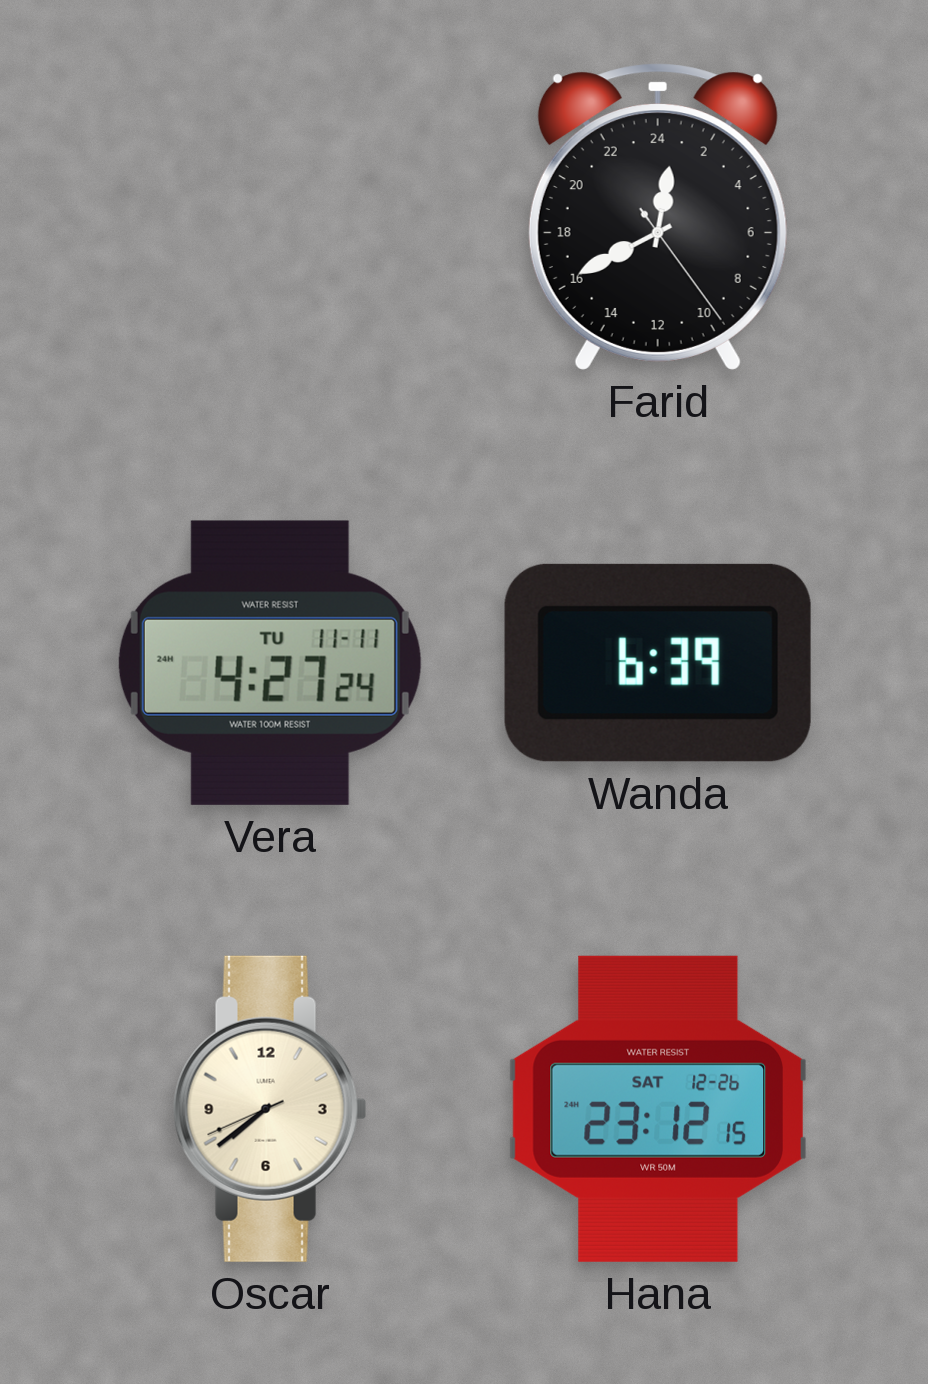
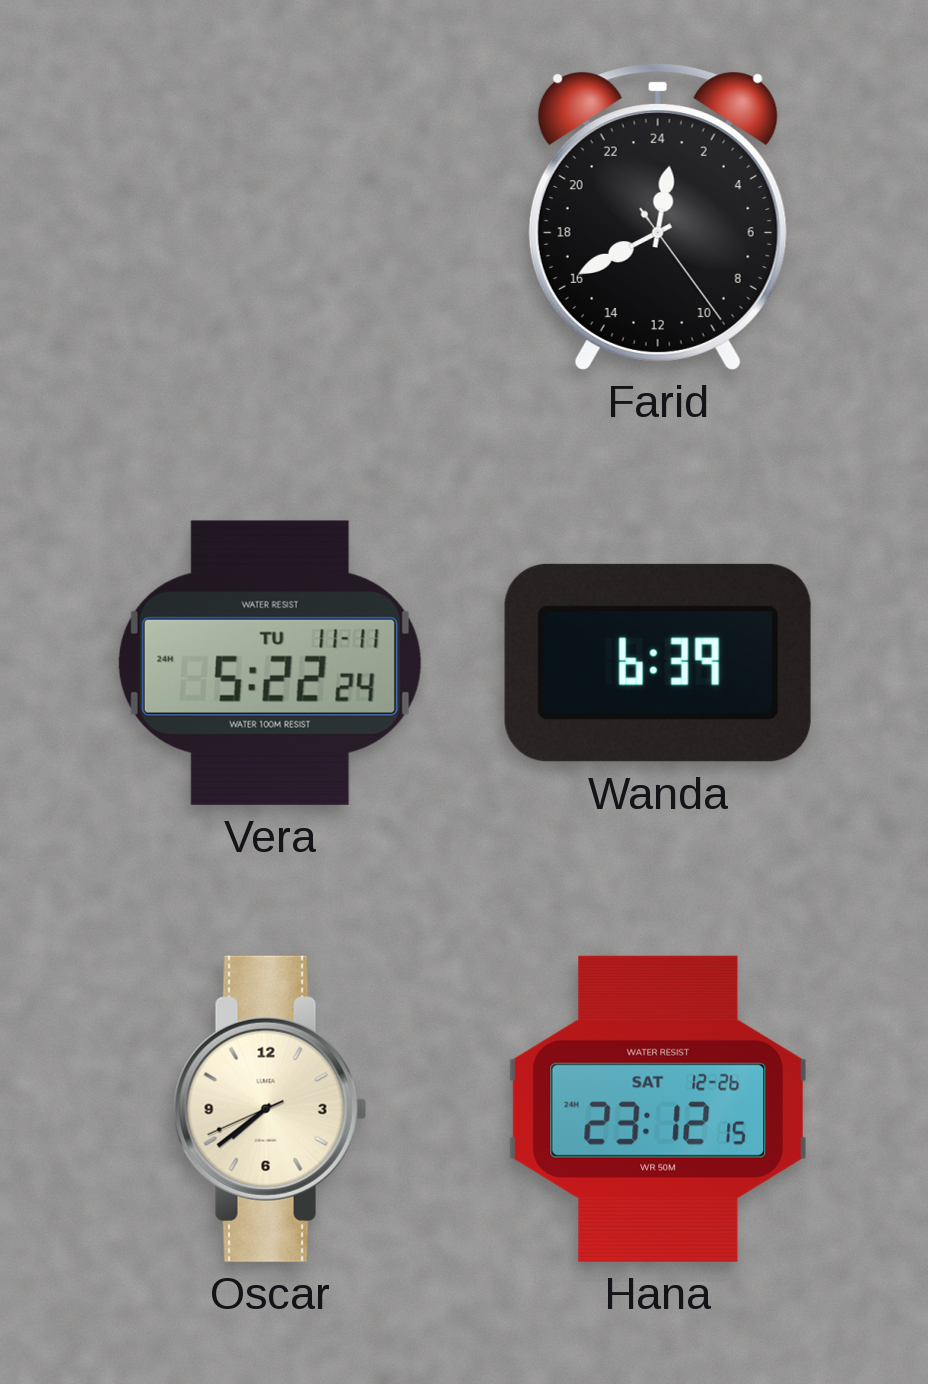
Vera: 4:27 -> 5:22 (270, 663)
